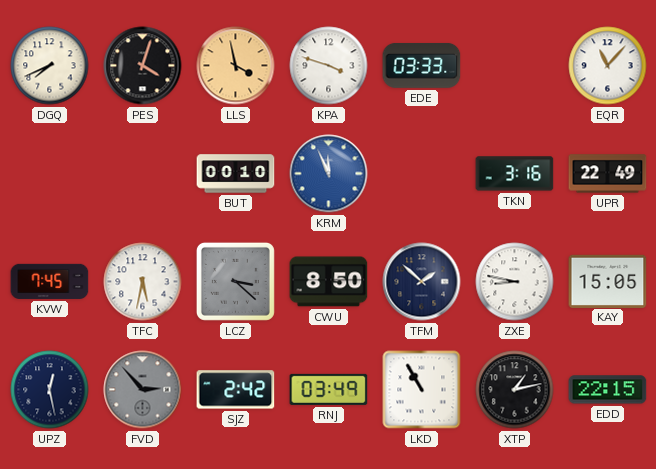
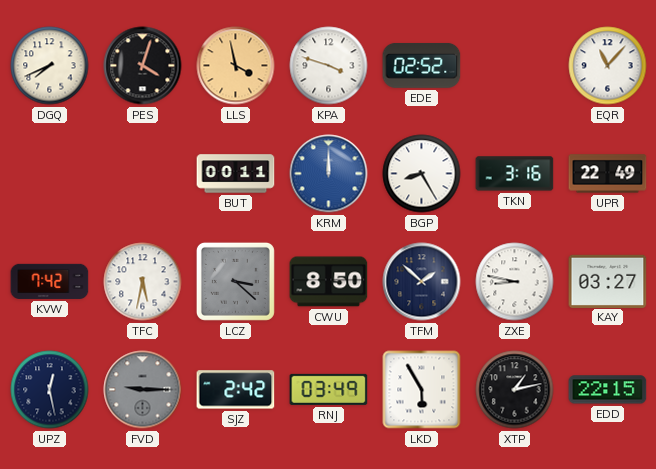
EDE: 03:33 -> 02:52 (422, 65)
BUT: 00:10 -> 00:11 (236, 174)
KRM: 11:56 -> 12:00 (329, 174)
BGP: none -> 8:25 (422, 174)
KVW: 7:45 -> 7:42 (50, 281)
KAY: 15:05 -> 03:27 (608, 281)
FVD: 2:53 -> 9:15 (143, 390)
LKD: 10:55 -> 5:55 (422, 390)
